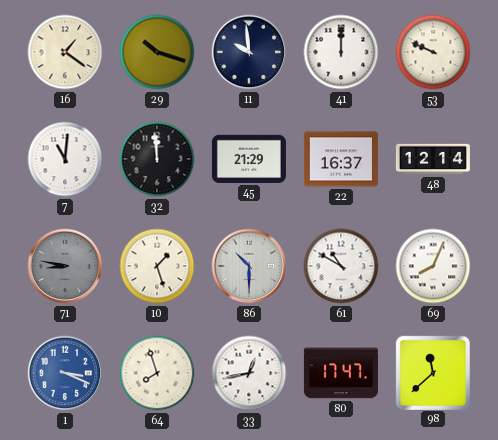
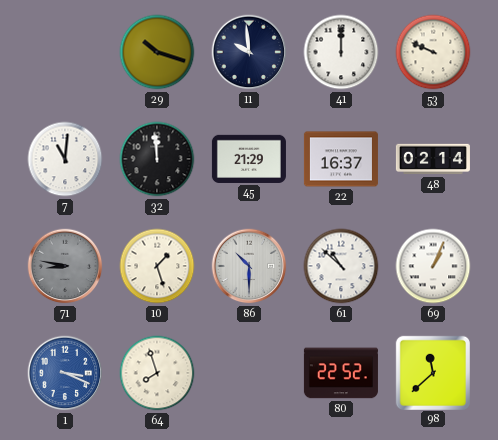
16: 1:21 -> none (65, 52)
48: 12:14 -> 02:14 (433, 159)
61: 10:50 -> 10:52 (341, 266)
69: 8:04 -> 1:04 (433, 266)
33: 12:43 -> none (249, 373)
80: 17:47 -> 22:52 (341, 373)
